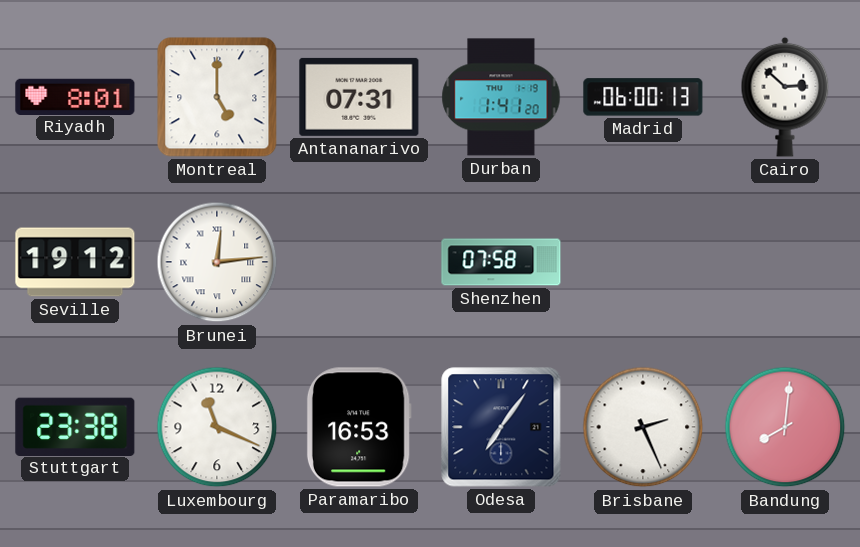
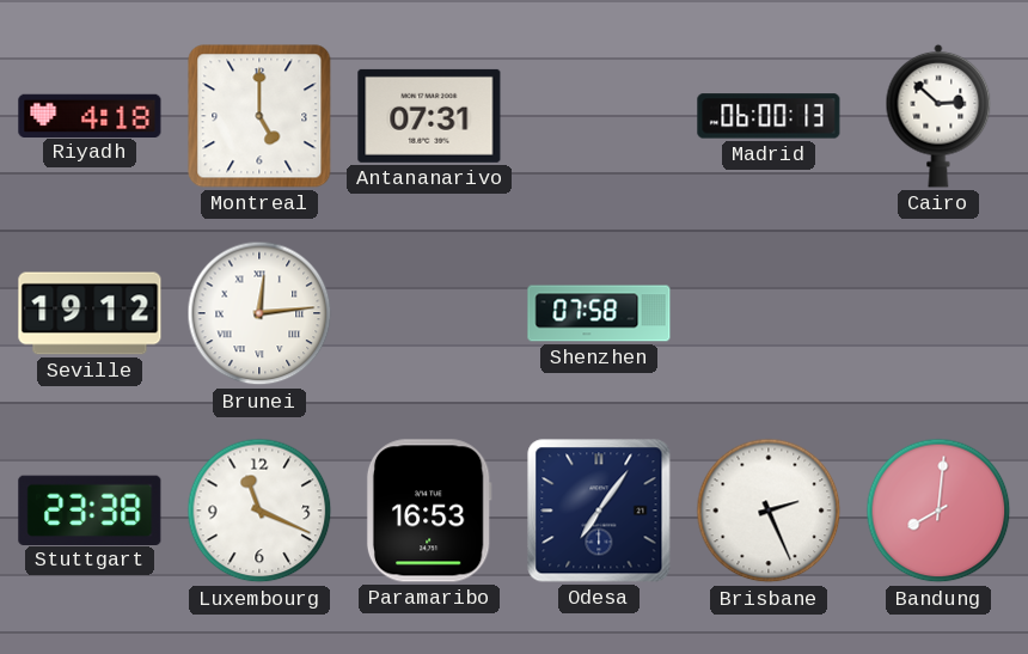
Riyadh: 8:01 -> 4:18 (90, 115)
Durban: 1:41 -> none (501, 97)
